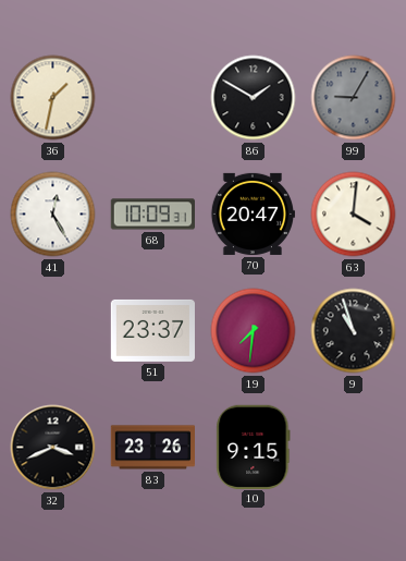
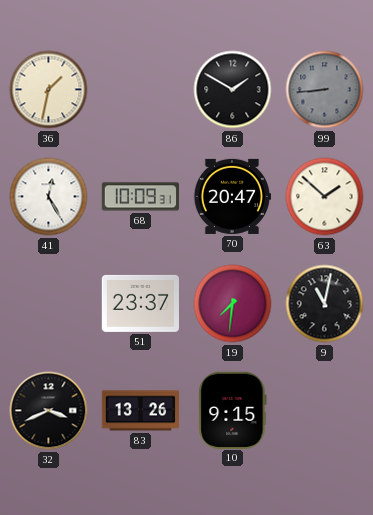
99: 9:05 -> 8:44 (325, 90)
63: 4:01 -> 1:52 (325, 197)
9: 10:57 -> 11:02 (325, 304)
83: 23:26 -> 13:26 (140, 411)
